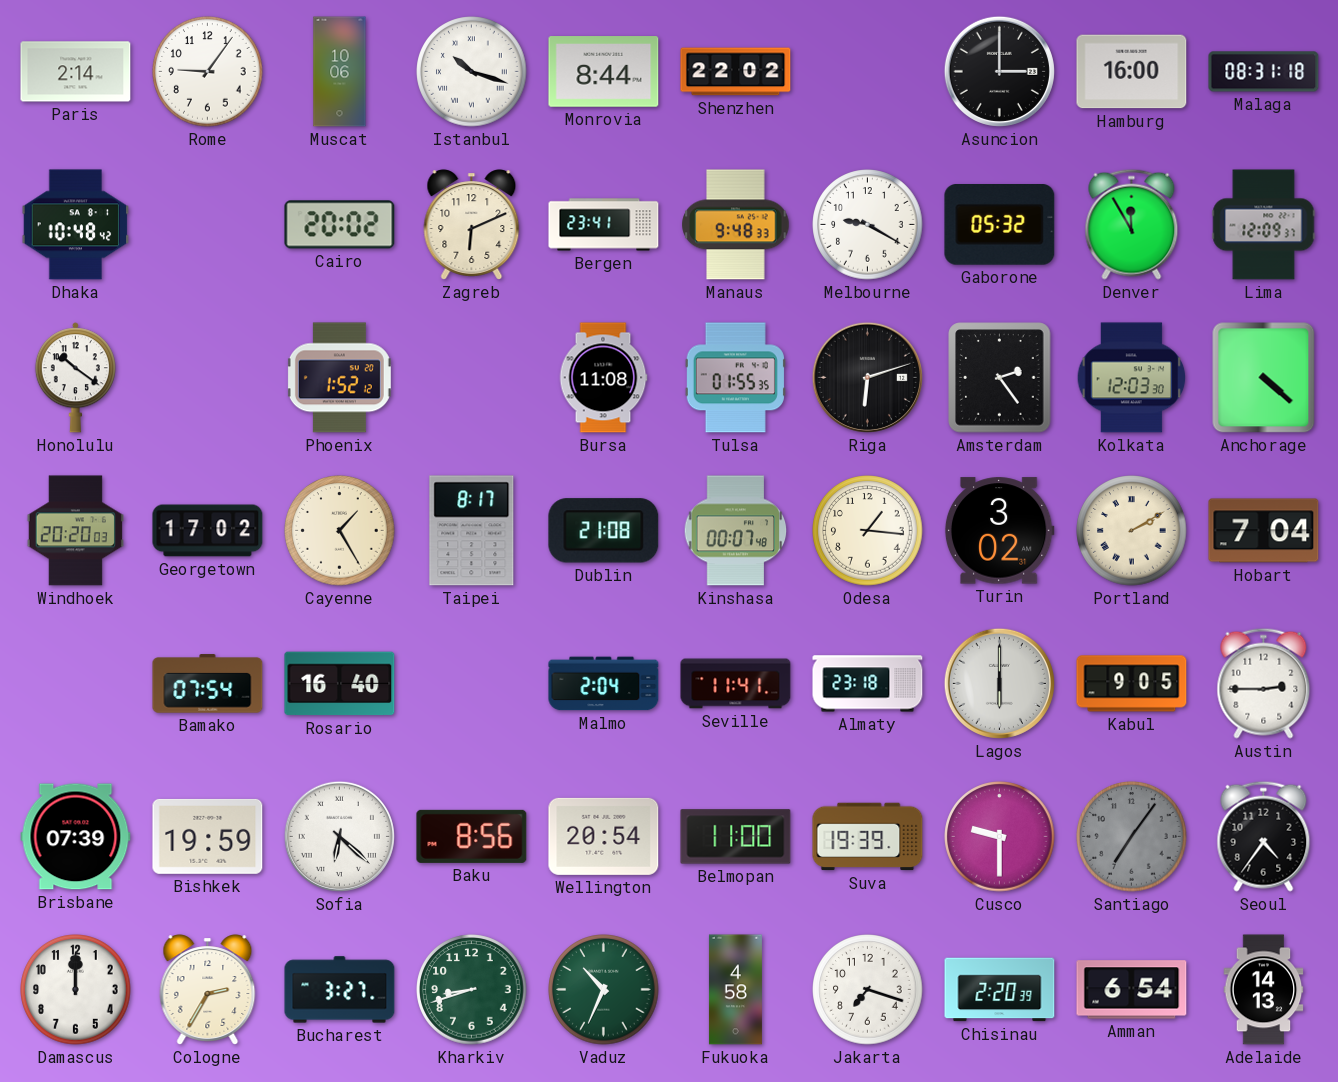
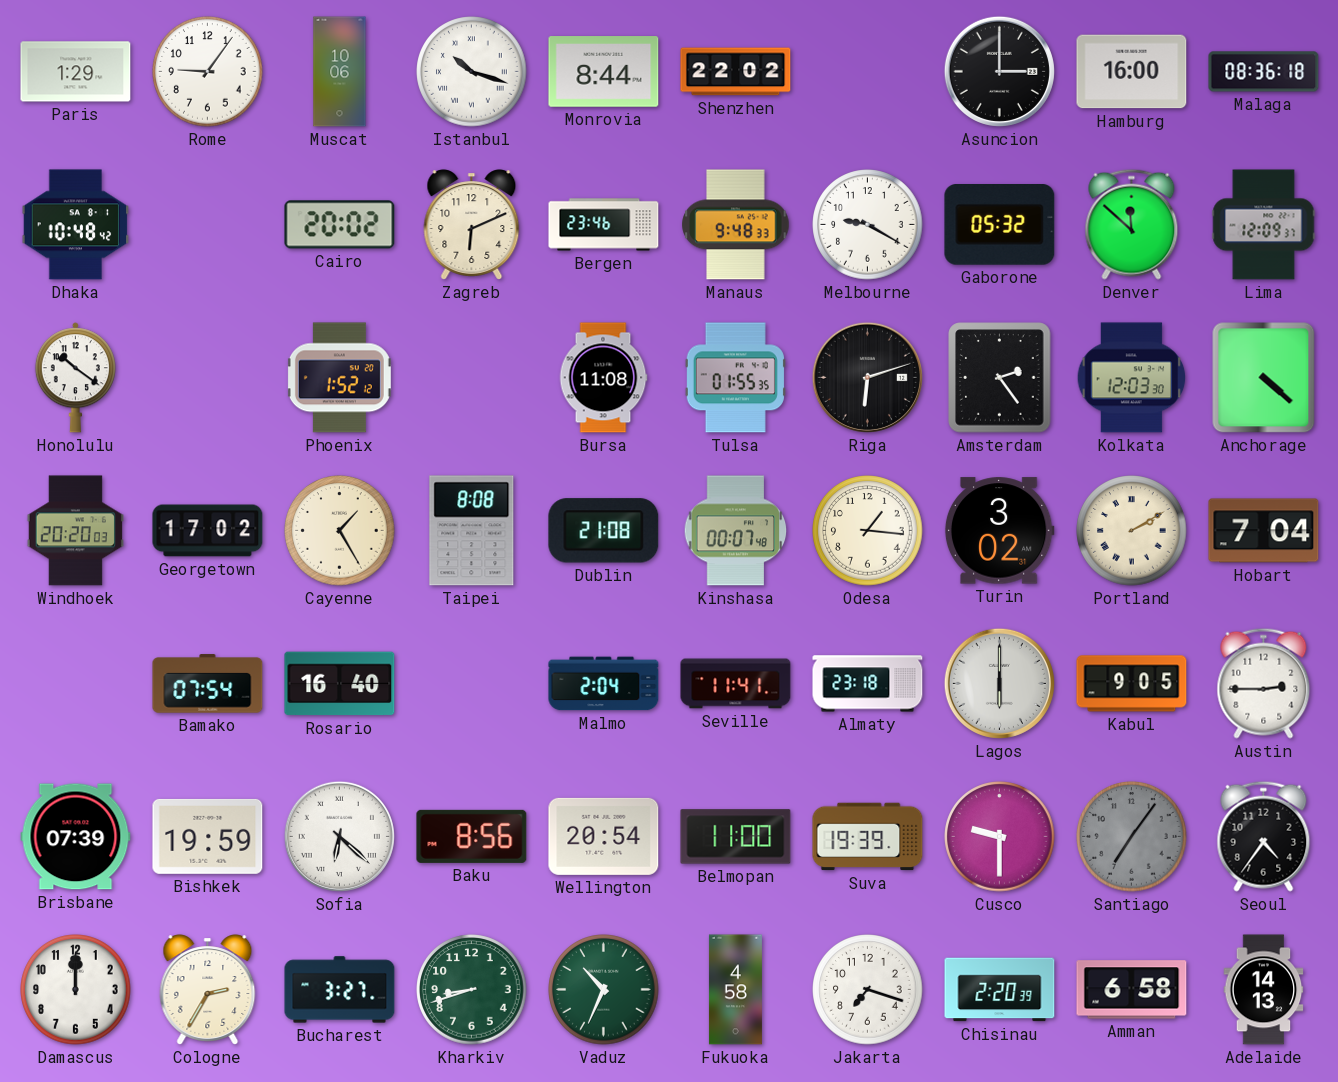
Paris: 2:14 -> 1:29 (76, 72)
Malaga: 08:31 -> 08:36 (1264, 72)
Bergen: 23:41 -> 23:46 (604, 225)
Denver: 11:55 -> 11:52 (1132, 224)
Taipei: 8:17 -> 8:08 (472, 531)
Amman: 6:54 -> 6:58 (1132, 990)
